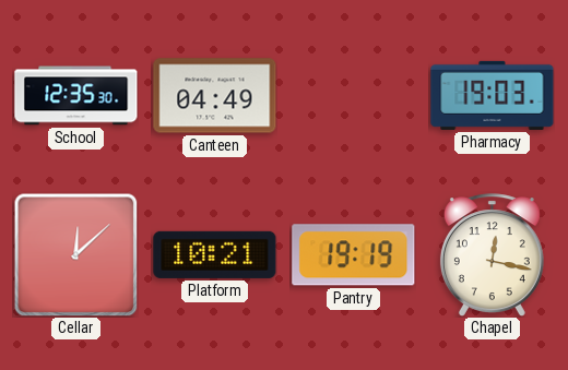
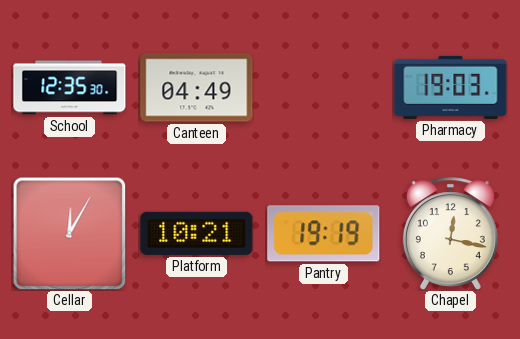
Cellar: 12:08 -> 12:05 (69, 233)
